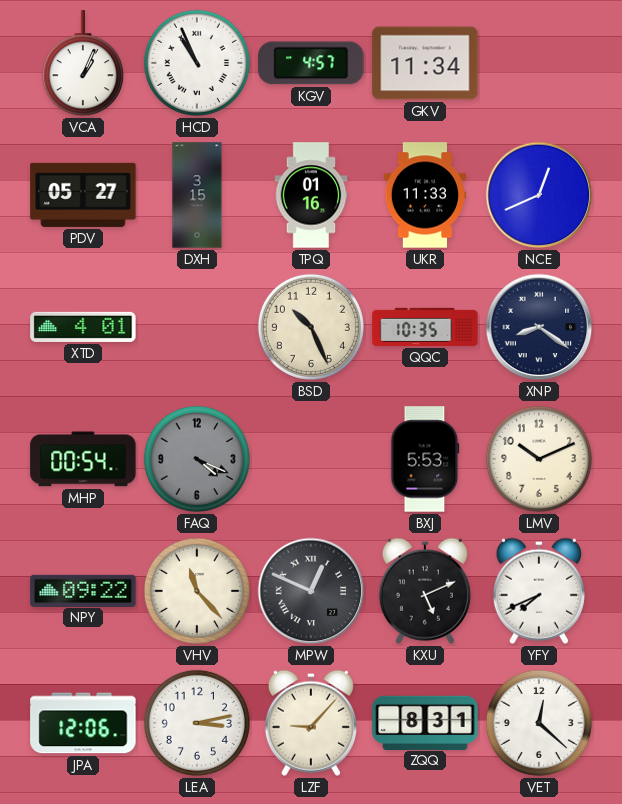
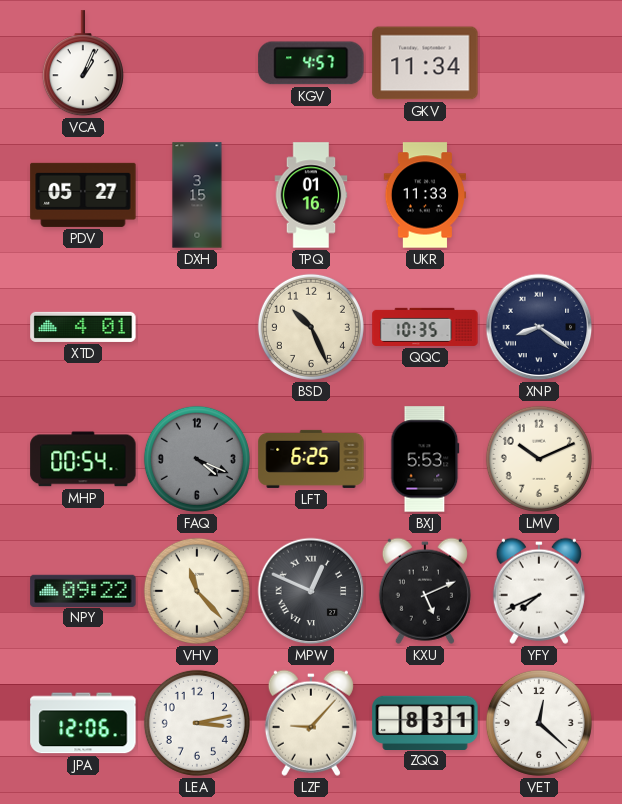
HCD: 10:56 -> none (197, 63)
NCE: 12:41 -> none (539, 195)
LFT: none -> 6:25 (311, 459)
